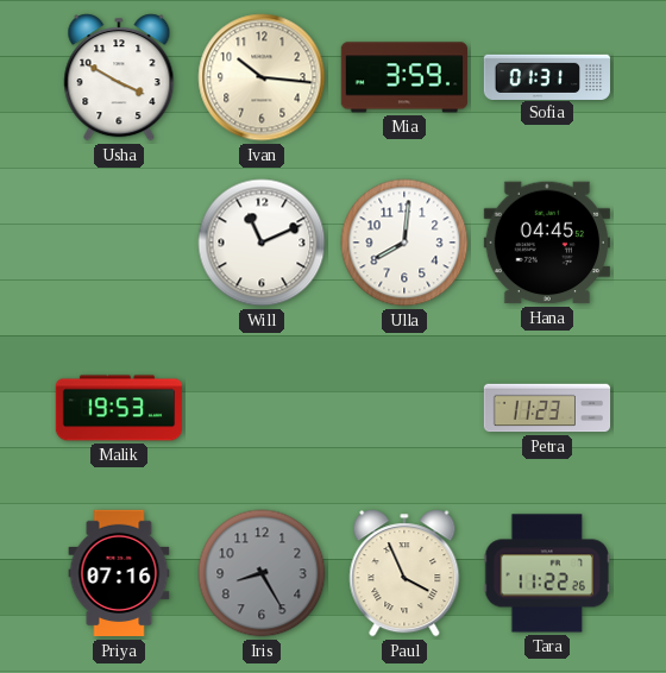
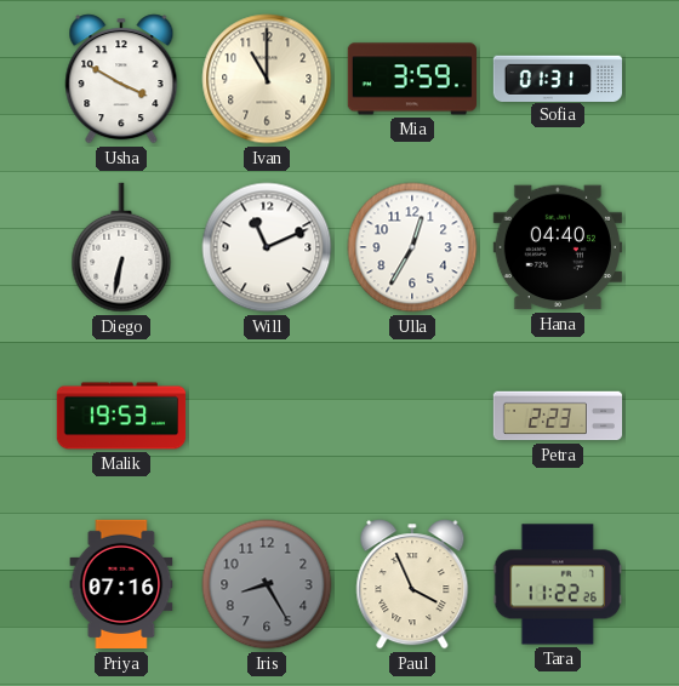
Ivan: 10:16 -> 11:00 (267, 79)
Diego: none -> 6:32 (121, 247)
Ulla: 8:01 -> 12:35 (412, 247)
Hana: 04:45 -> 04:40 (557, 247)
Petra: 11:23 -> 2:23 (558, 416)
